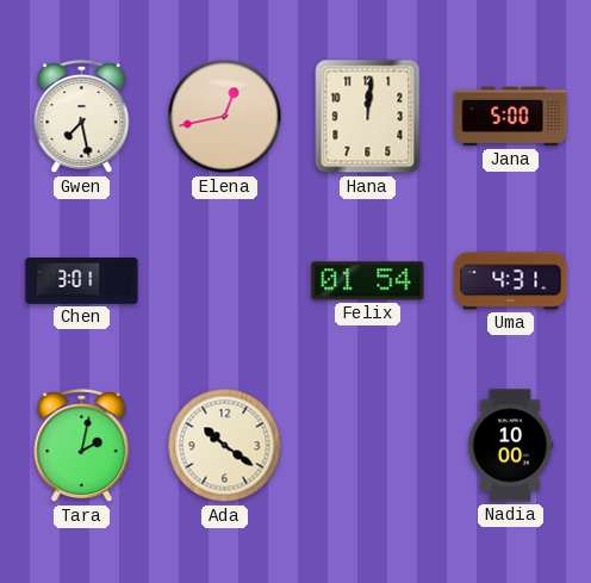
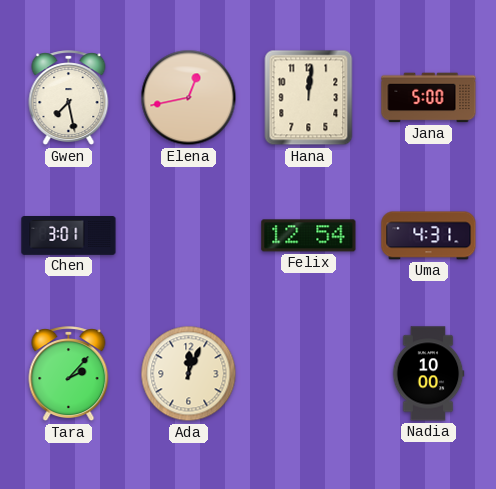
Felix: 01:54 -> 12:54 (309, 236)
Tara: 2:02 -> 2:07 (69, 374)
Ada: 10:21 -> 12:04 (189, 374)
